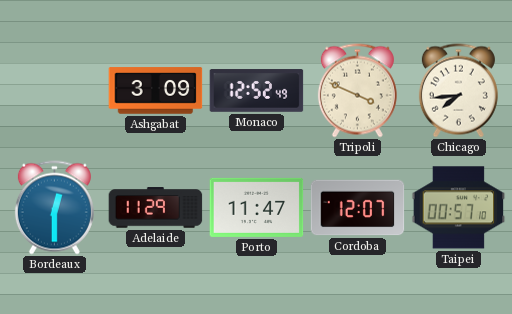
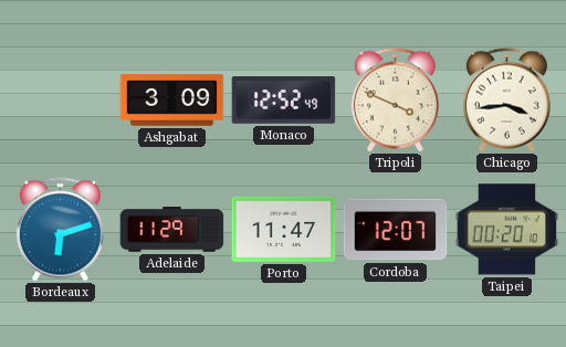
Chicago: 7:44 -> 3:44 (506, 101)
Bordeaux: 12:30 -> 6:12 (60, 230)
Taipei: 00:57 -> 00:20 (507, 230)
